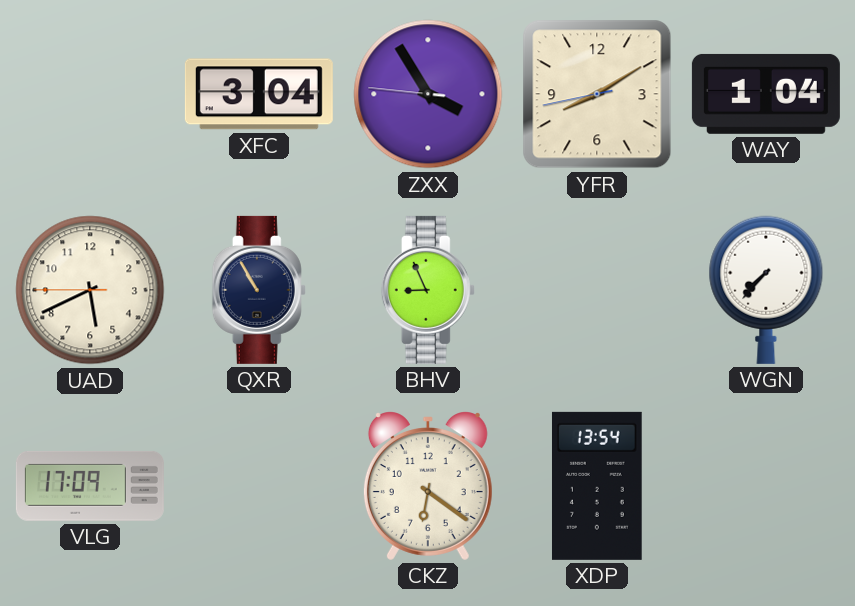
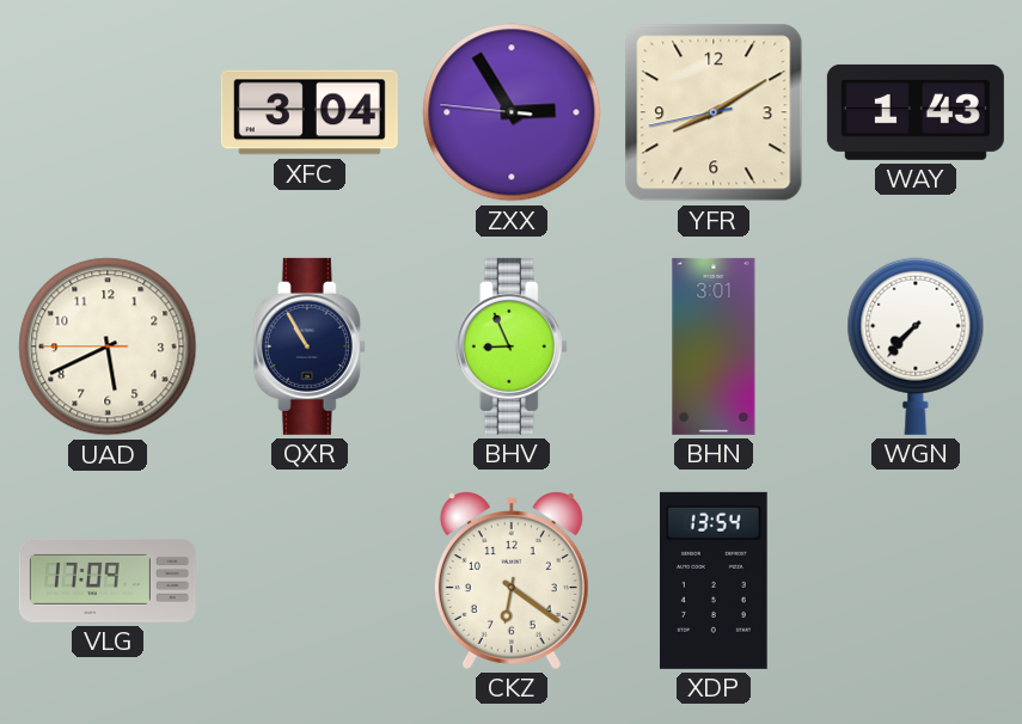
ZXX: 3:54 -> 2:54 (512, 112)
WAY: 1:04 -> 1:43 (916, 112)
BHN: none -> 3:01 (714, 346)
